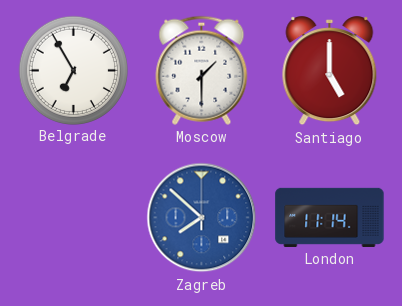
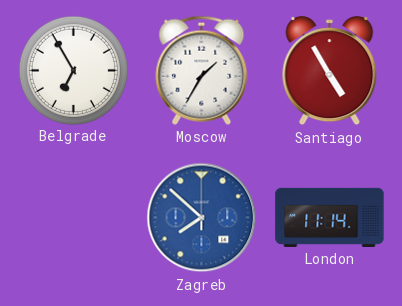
Moscow: 1:30 -> 1:35 (202, 70)
Santiago: 5:00 -> 4:55 (330, 71)
